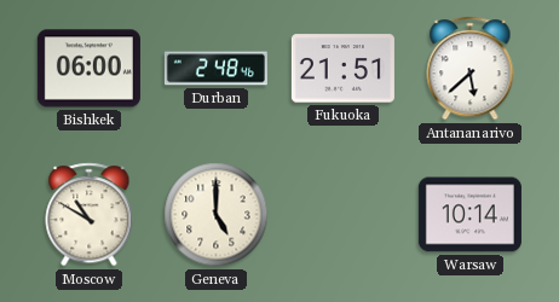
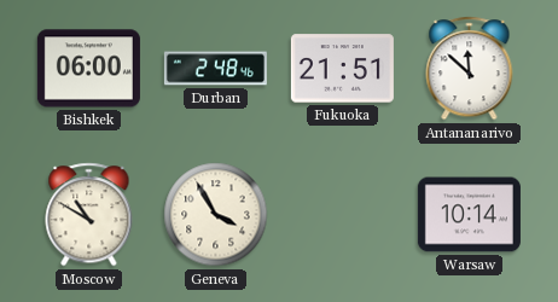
Antananarivo: 5:38 -> 11:52 (470, 69)
Geneva: 5:00 -> 3:55 (216, 215)
